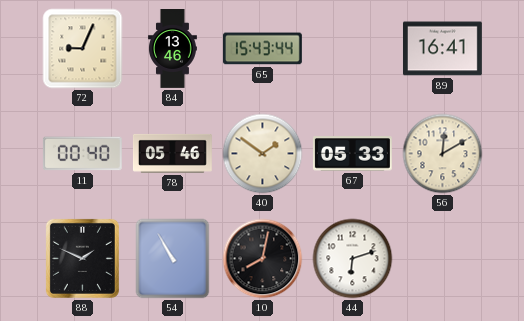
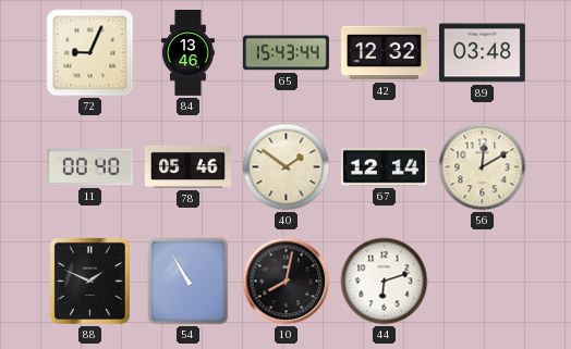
42: none -> 12:32 (385, 53)
89: 16:41 -> 03:48 (482, 53)
67: 05:33 -> 12:14 (384, 167)
